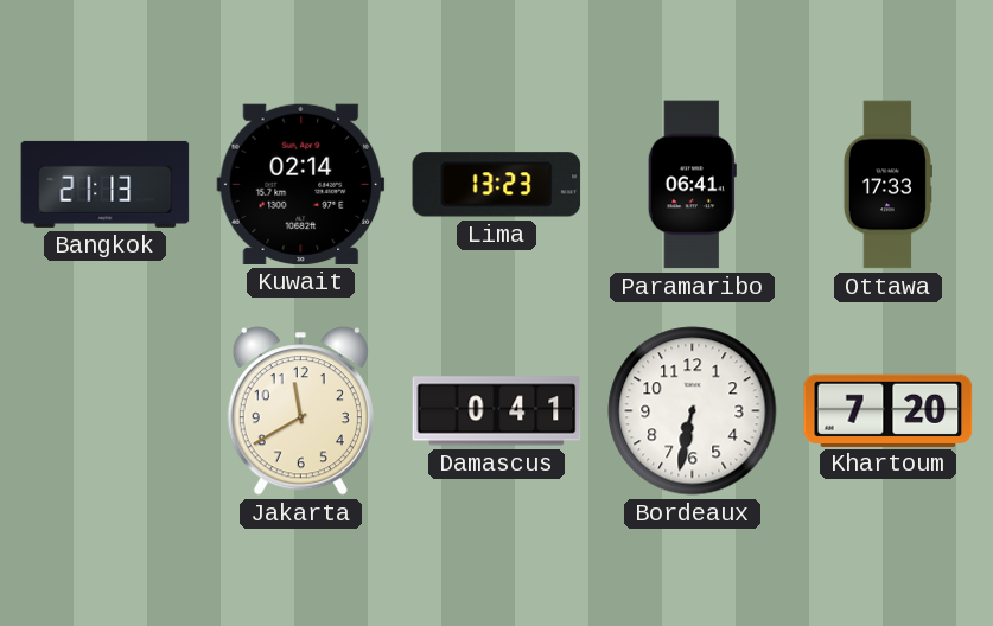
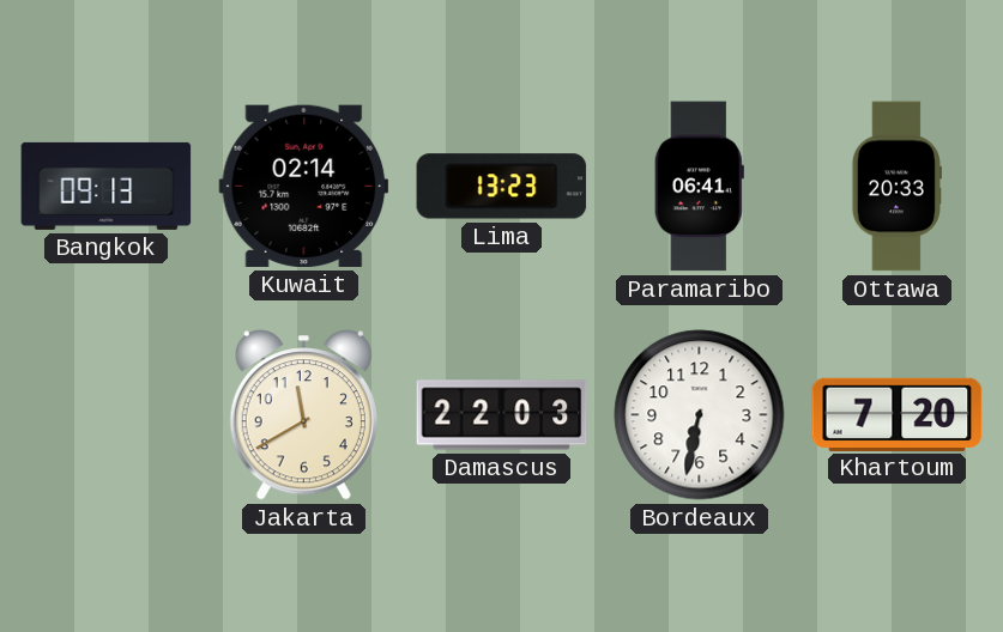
Bangkok: 21:13 -> 09:13 (107, 186)
Ottawa: 17:33 -> 20:33 (896, 187)
Damascus: 0:41 -> 22:03 (502, 415)
